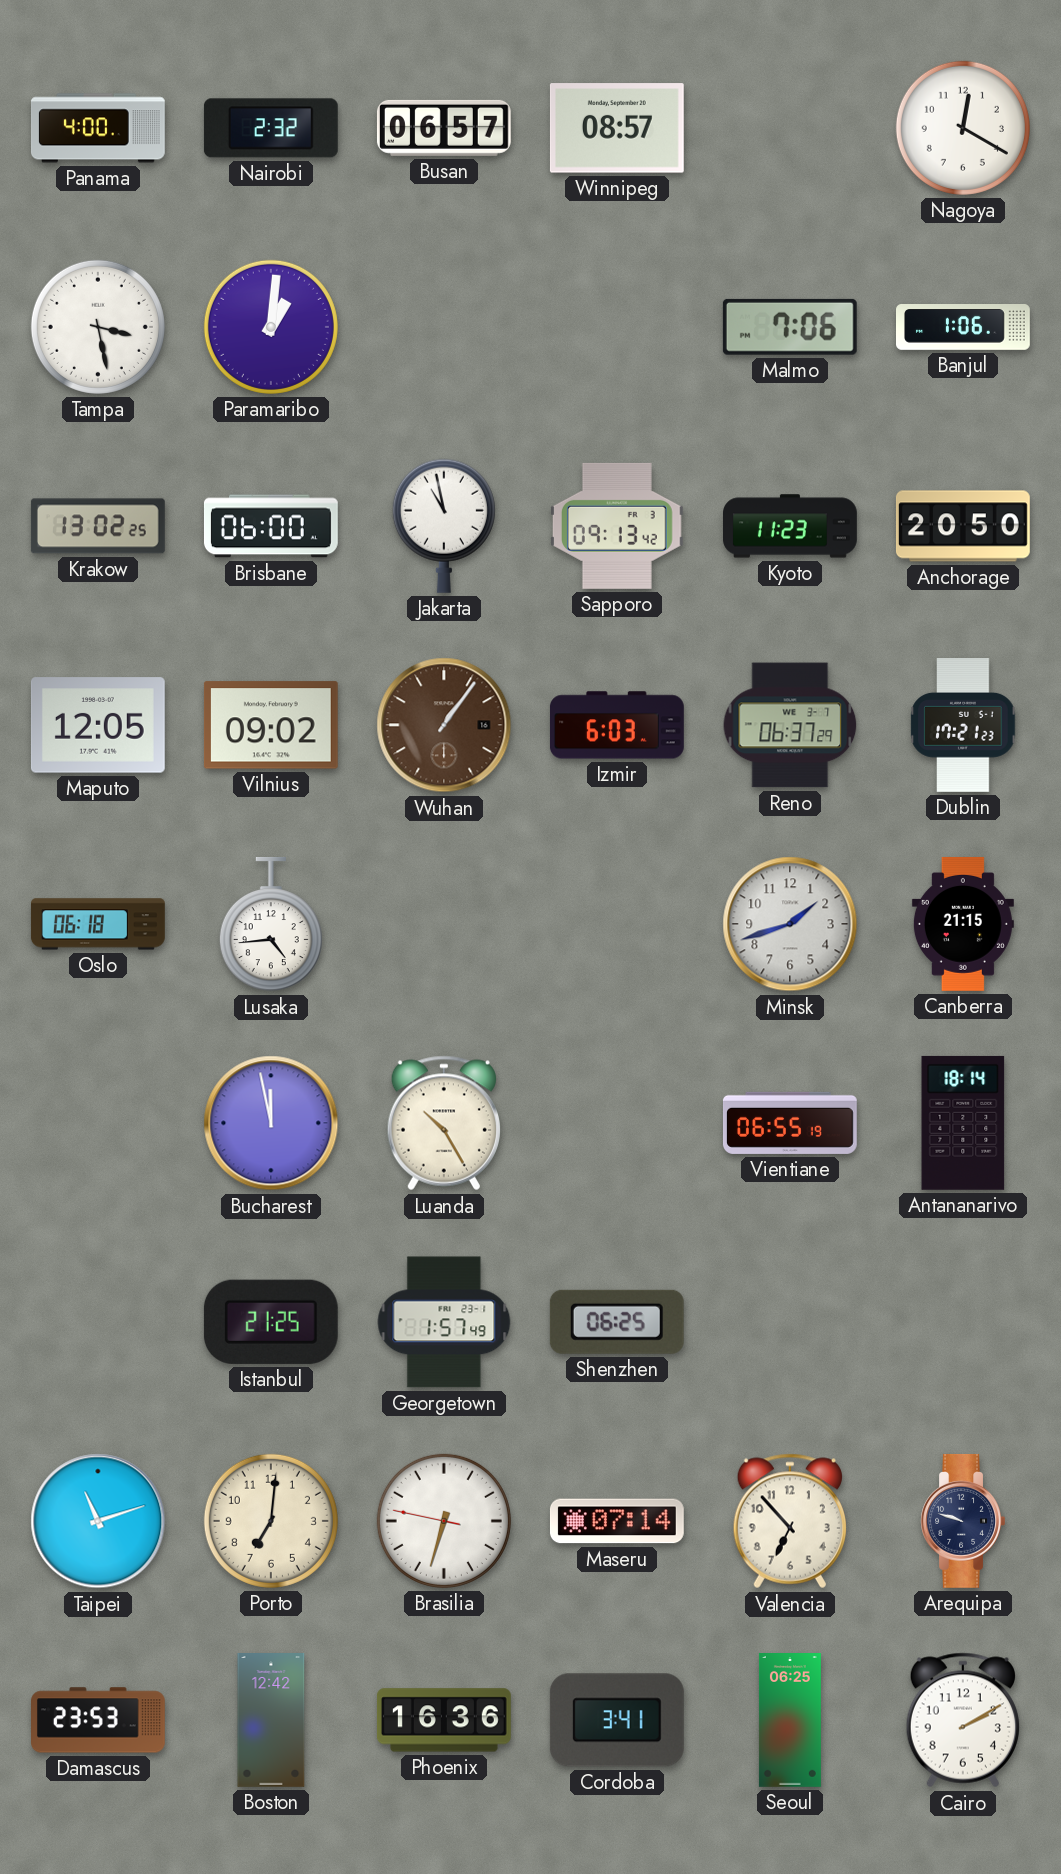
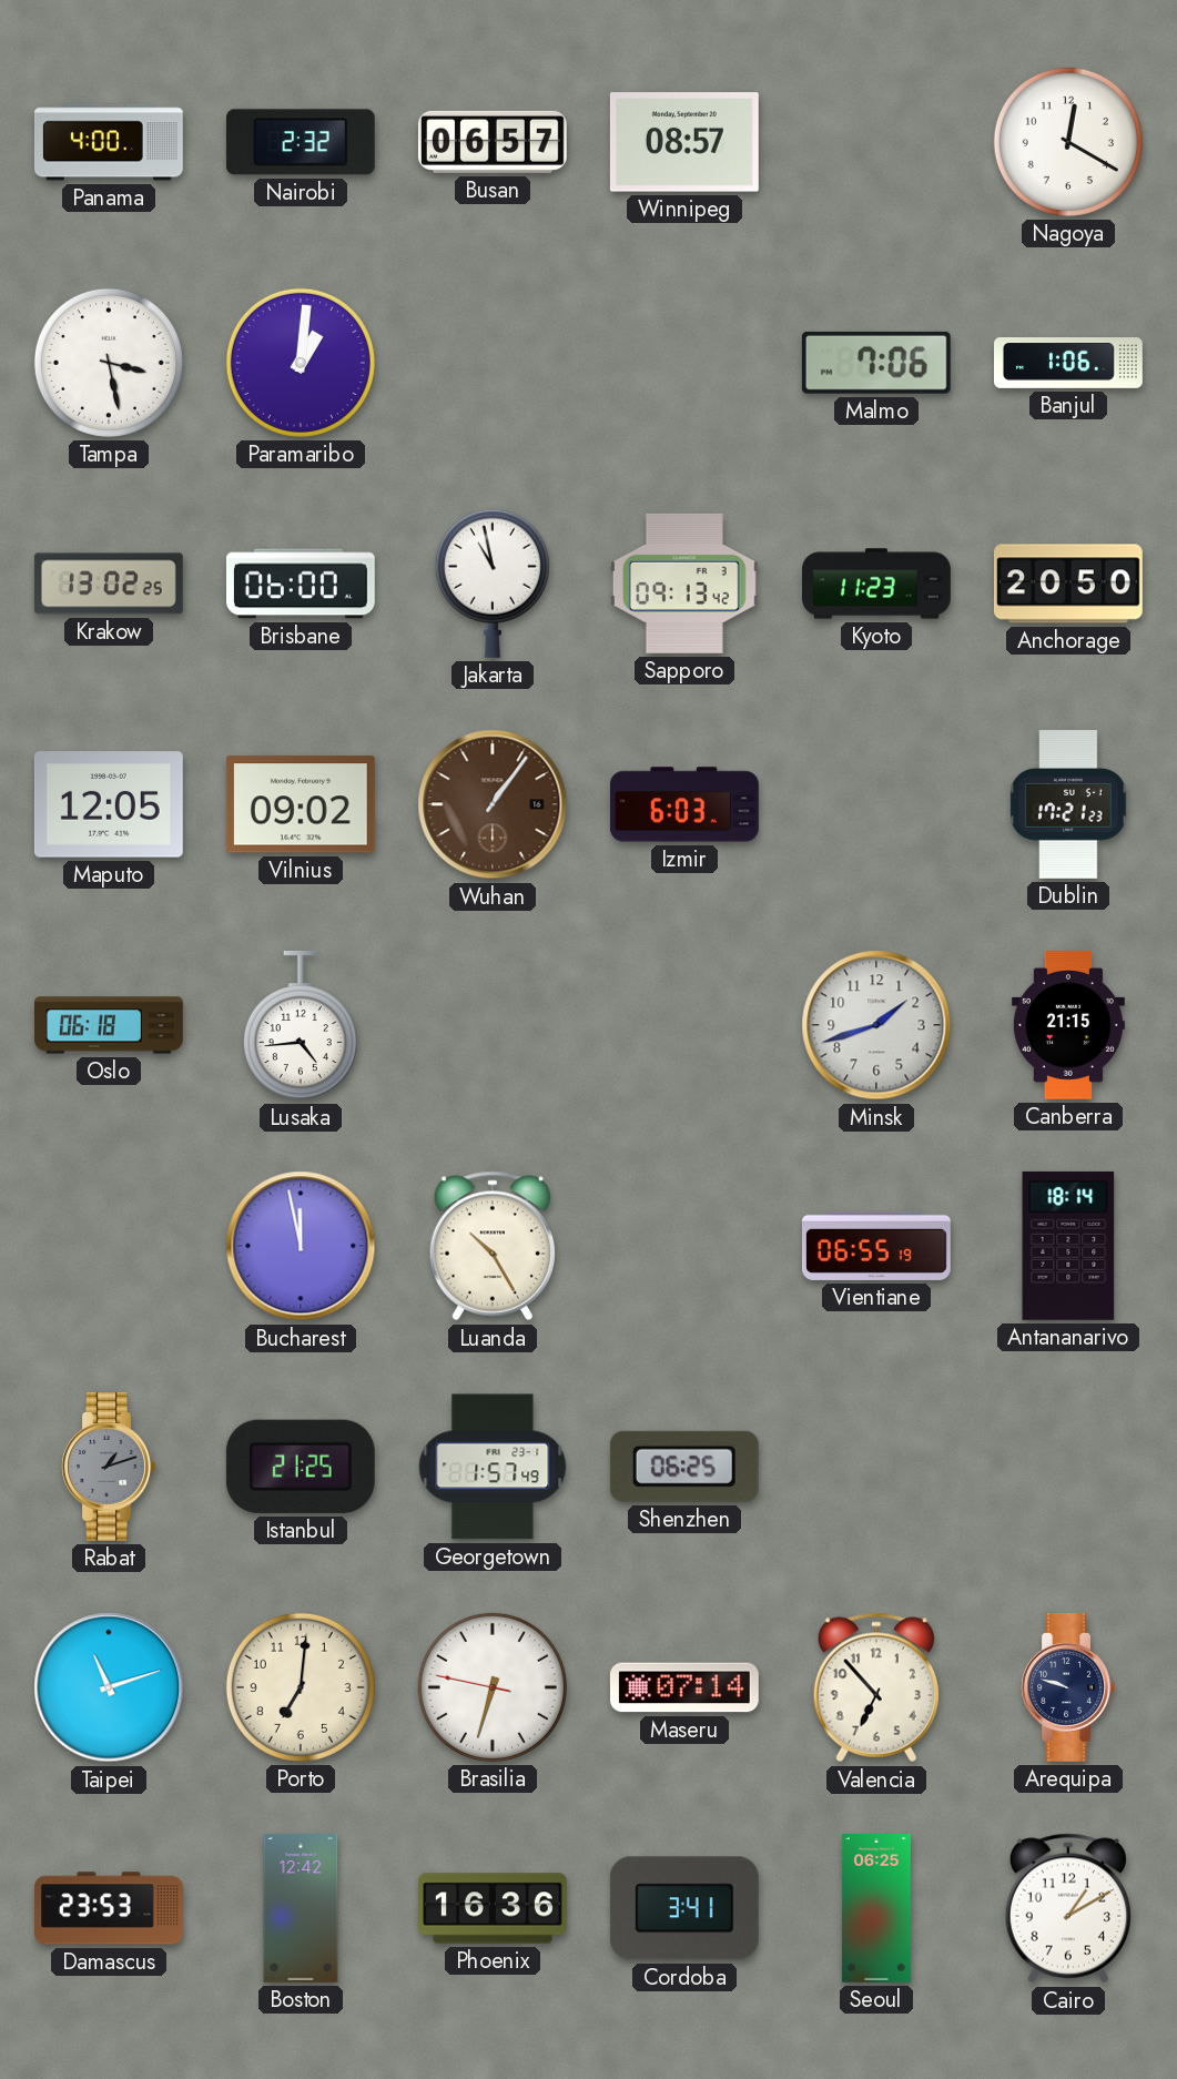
Reno: 06:37 -> none (790, 725)
Rabat: none -> 1:12 (109, 1467)
Cairo: 2:10 -> 1:10 (1068, 1908)
